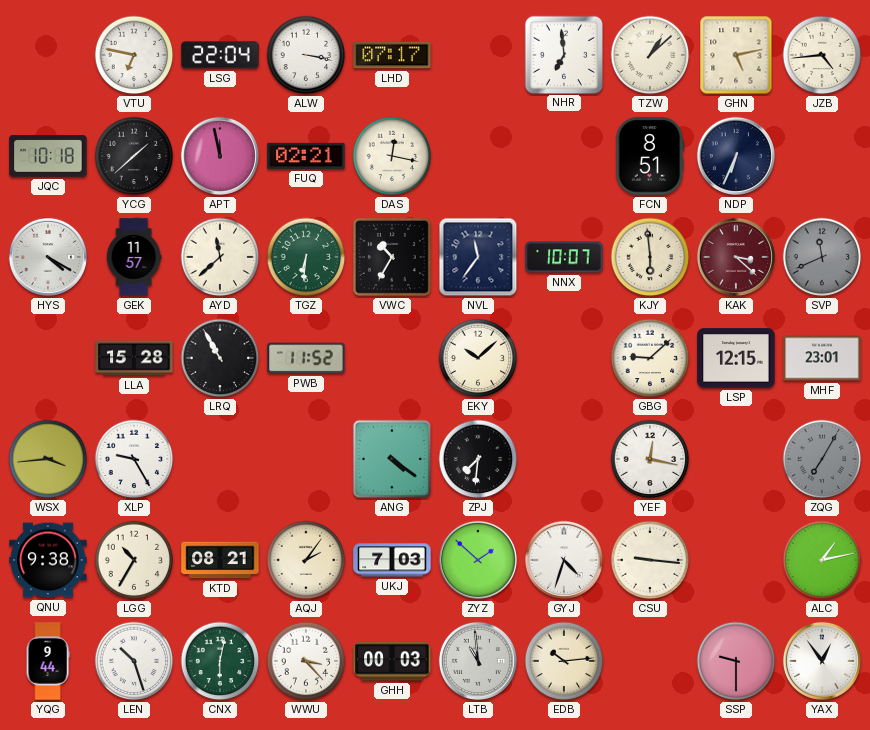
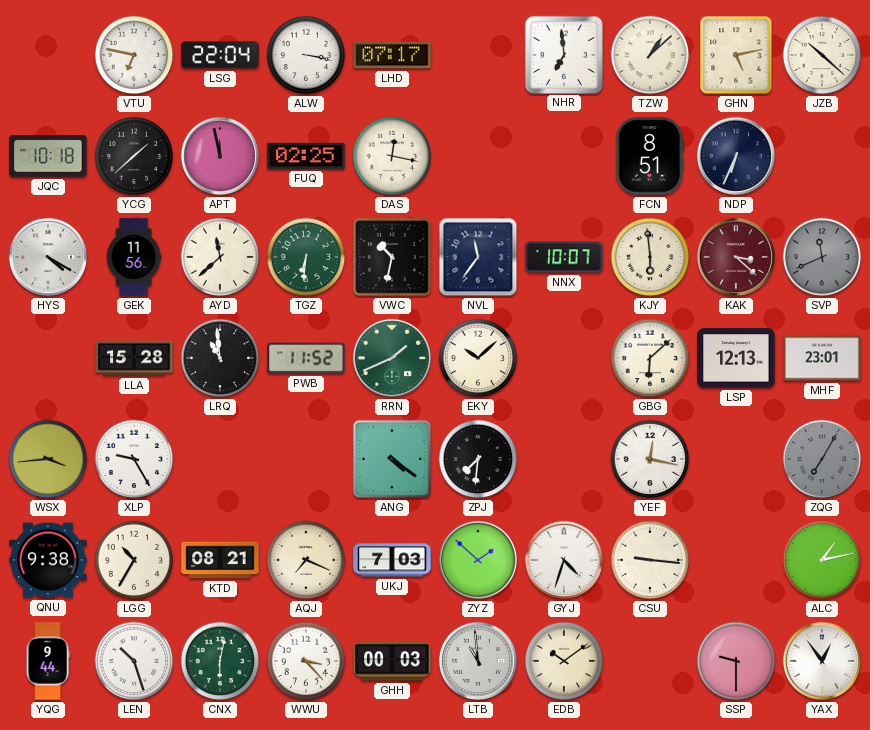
JZB: 4:44 -> 10:22 (822, 55)
FUQ: 02:21 -> 02:25 (306, 156)
GEK: 11:57 -> 11:56 (134, 257)
VWC: 10:35 -> 10:32 (392, 257)
LRQ: 10:55 -> 10:59 (220, 358)
RRN: none -> 1:41 (392, 358)
GBG: 9:08 -> 6:08 (650, 358)
LSP: 12:15 -> 12:13 (736, 358)
AQJ: 2:06 -> 7:19 (306, 560)
EDB: 10:14 -> 10:09 (564, 661)
